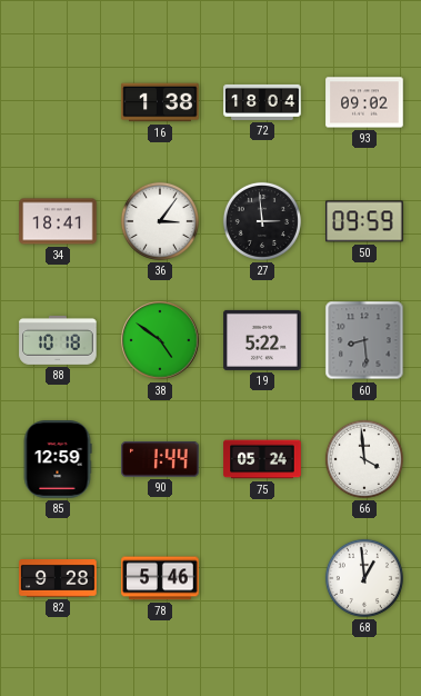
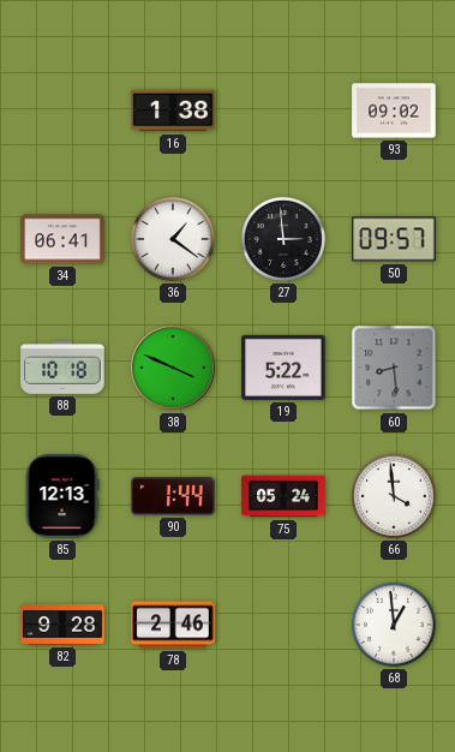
72: 18:04 -> none (262, 102)
34: 18:41 -> 06:41 (62, 239)
36: 3:06 -> 1:21 (173, 239)
50: 09:59 -> 09:57 (394, 239)
38: 4:51 -> 3:49 (173, 368)
85: 12:59 -> 12:13 (62, 496)
78: 5:46 -> 2:46 (173, 625)
